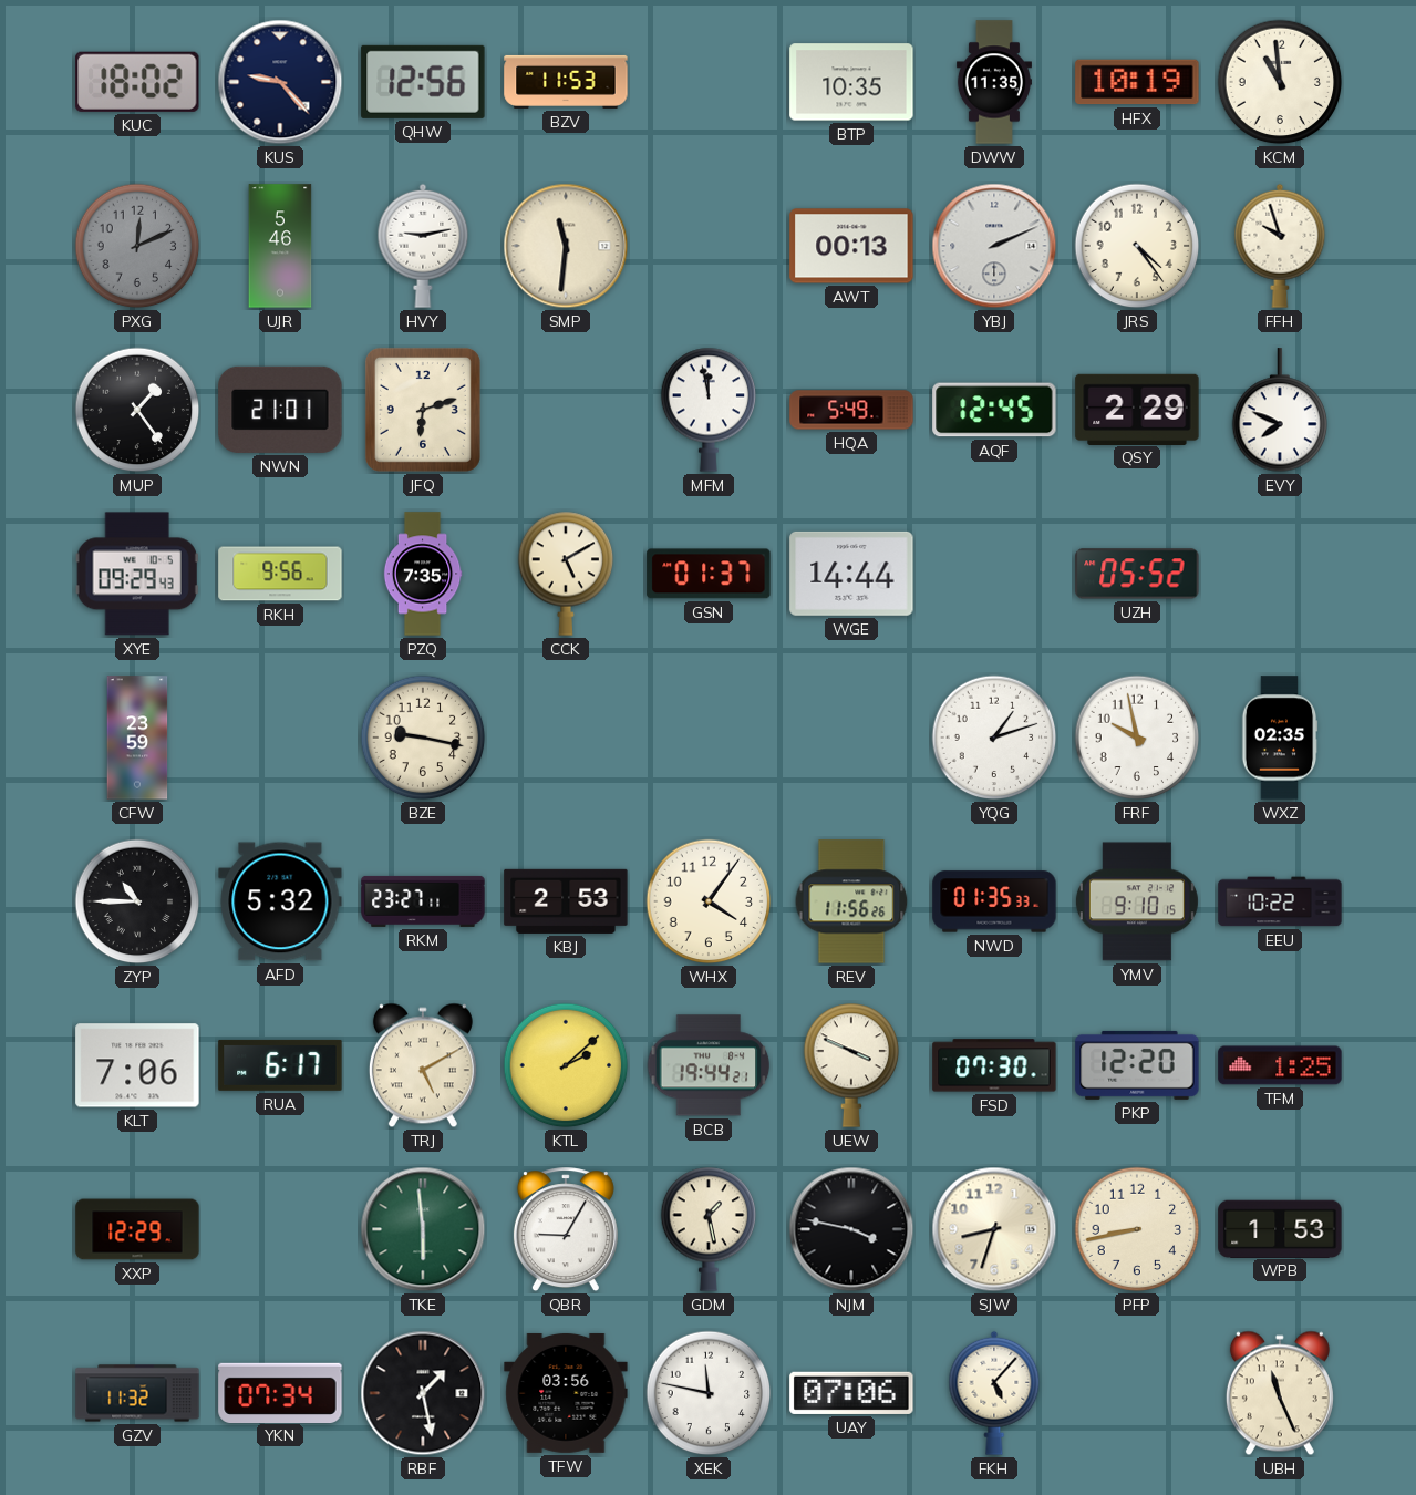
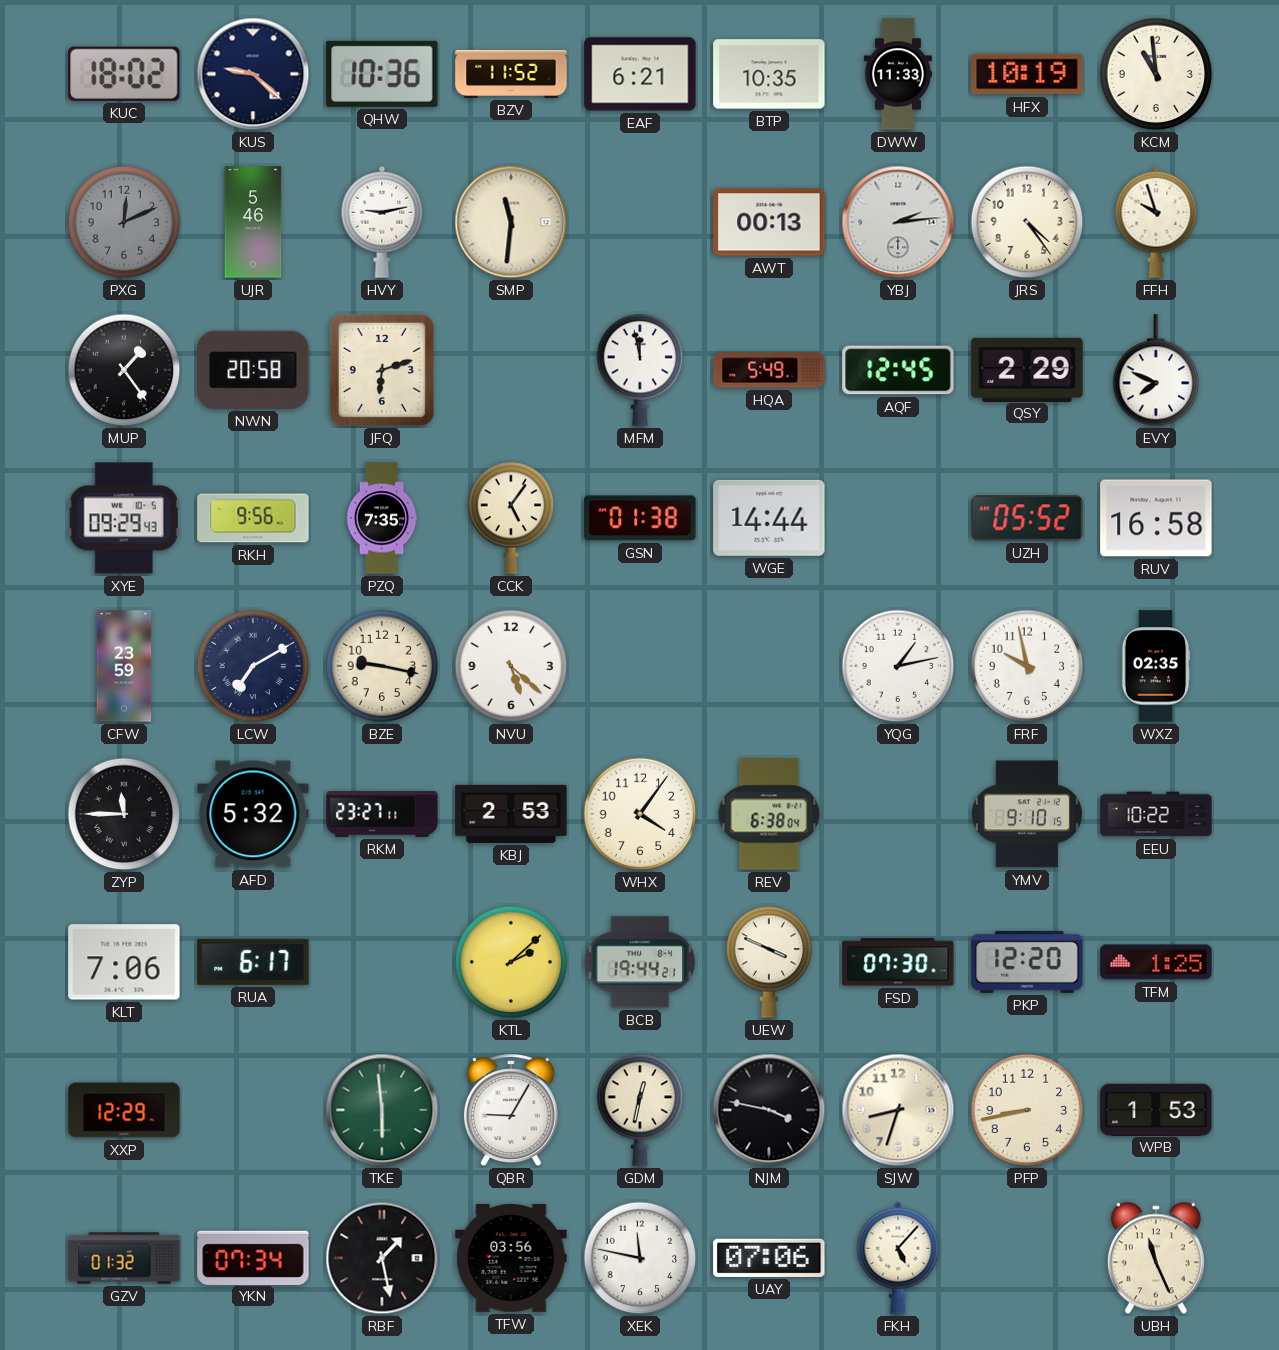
KUS: 9:23 -> 9:22 (253, 74)
QHW: 12:56 -> 10:36 (382, 74)
BZV: 11:53 -> 11:52 (511, 74)
EAF: none -> 6:21 (640, 74)
DWW: 11:35 -> 11:33 (898, 74)
YBJ: 2:11 -> 2:14 (898, 222)
NWN: 21:01 -> 20:58 (253, 370)
CCK: 5:10 -> 5:06 (511, 518)
GSN: 01:37 -> 01:38 (640, 518)
RUV: none -> 16:58 (1156, 518)
LCW: none -> 7:10 (253, 666)
NVU: none -> 5:22 (511, 666)
YQG: 1:12 -> 1:13 (898, 666)
ZYP: 10:45 -> 11:45 (124, 814)
REV: 11:56 -> 6:38 (769, 814)
NWD: 01:35 -> none (994, 901)
TRJ: 5:10 -> none (423, 1065)
GDM: 1:28 -> 12:32 (640, 1110)
GZV: 11:32 -> 01:32 (124, 1258)
